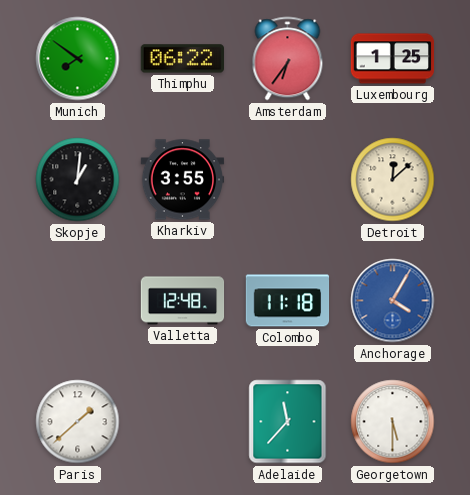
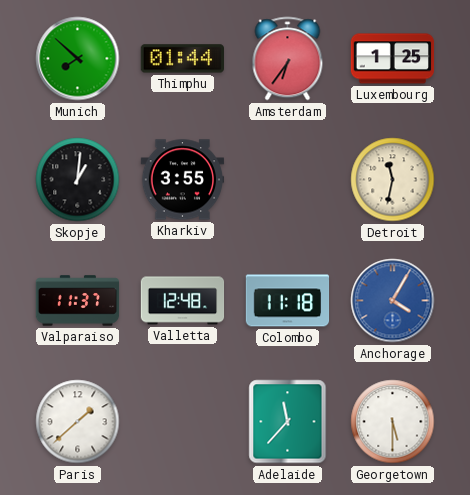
Munich: 7:51 -> 7:52 (78, 59)
Thimphu: 06:22 -> 01:44 (182, 59)
Detroit: 12:08 -> 11:32 (393, 180)
Valparaiso: none -> 11:37 (78, 301)
